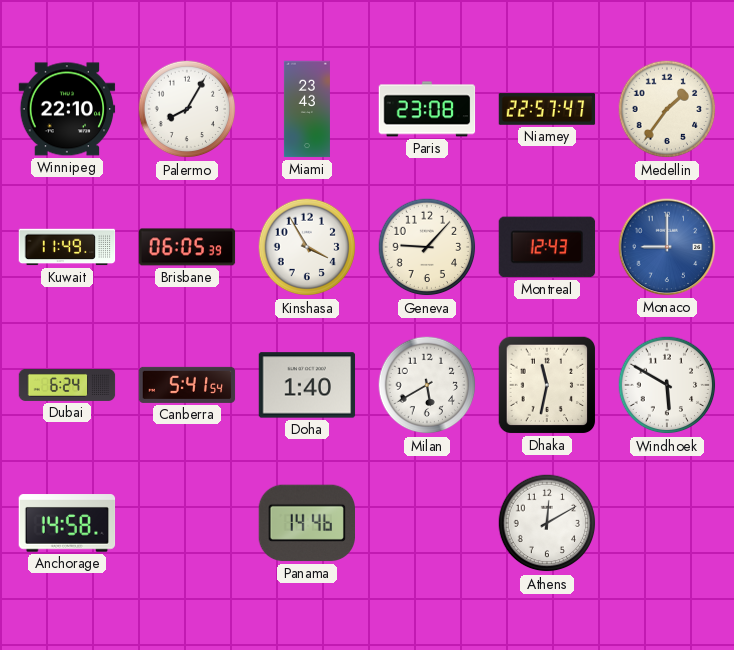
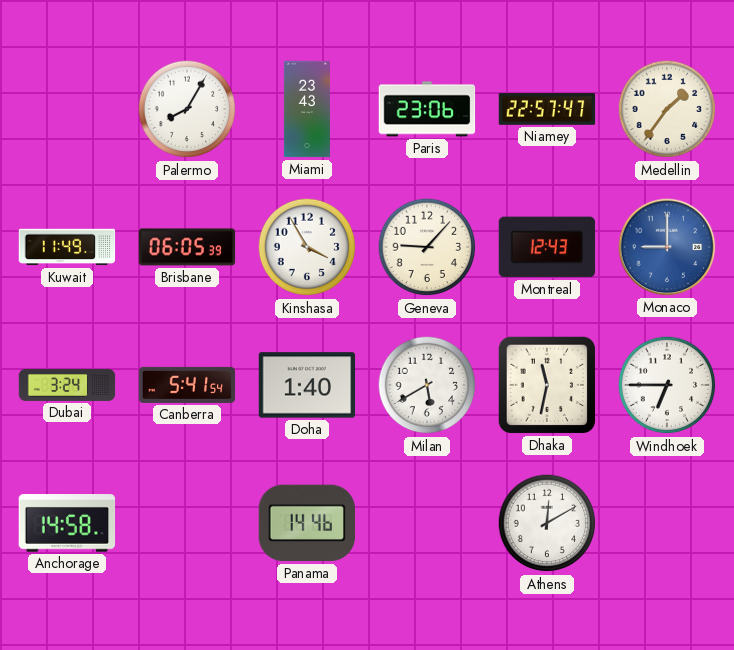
Winnipeg: 22:10 -> none (67, 109)
Paris: 23:08 -> 23:06 (427, 109)
Dubai: 6:24 -> 3:24 (67, 385)
Windhoek: 5:50 -> 6:45 (667, 385)
